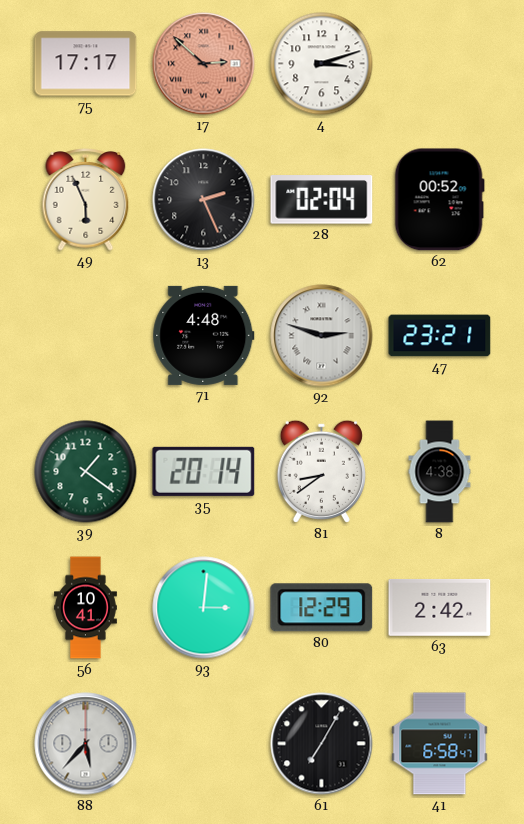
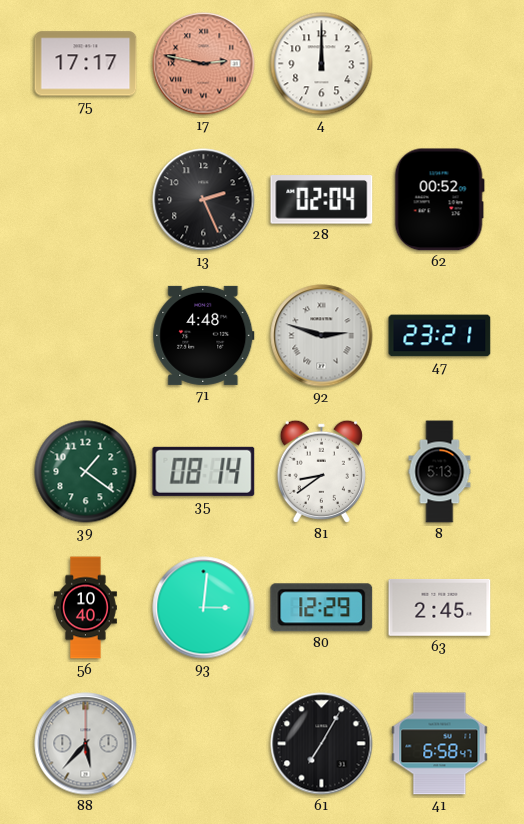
17: 2:52 -> 2:47 (204, 64)
4: 3:12 -> 12:00 (322, 64)
49: 5:56 -> none (86, 200)
35: 20:14 -> 08:14 (204, 471)
8: 4:38 -> 5:13 (440, 472)
56: 10:41 -> 10:40 (86, 608)
63: 2:42 -> 2:45 (440, 607)
